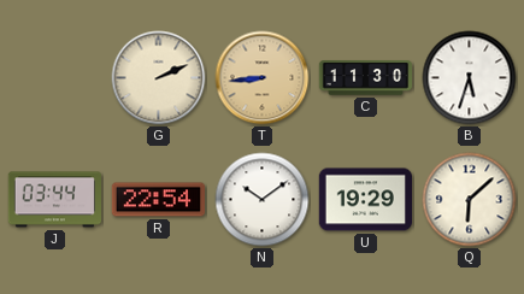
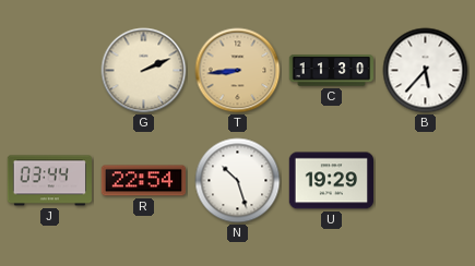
B: 5:33 -> 5:37 (426, 71)
N: 10:09 -> 10:27 (238, 181)
Q: 6:08 -> none (470, 200)
